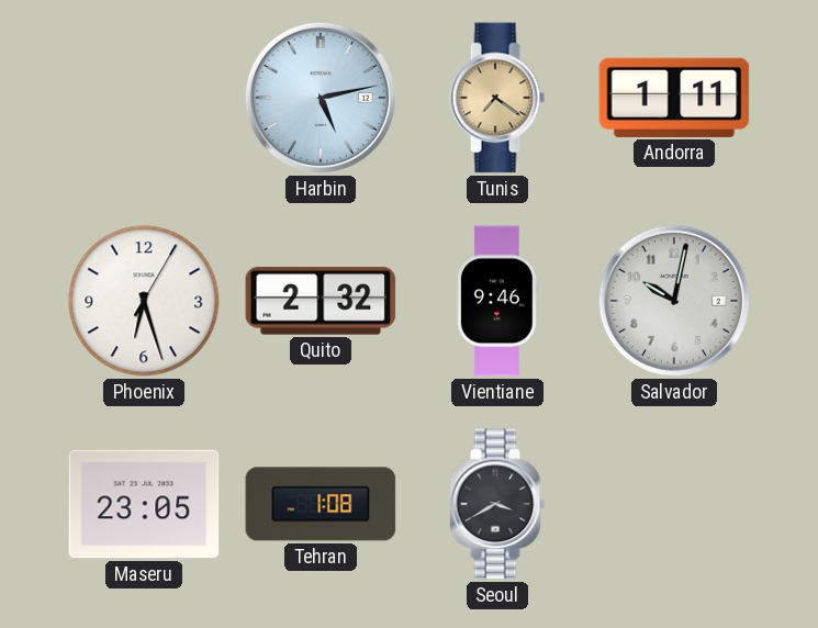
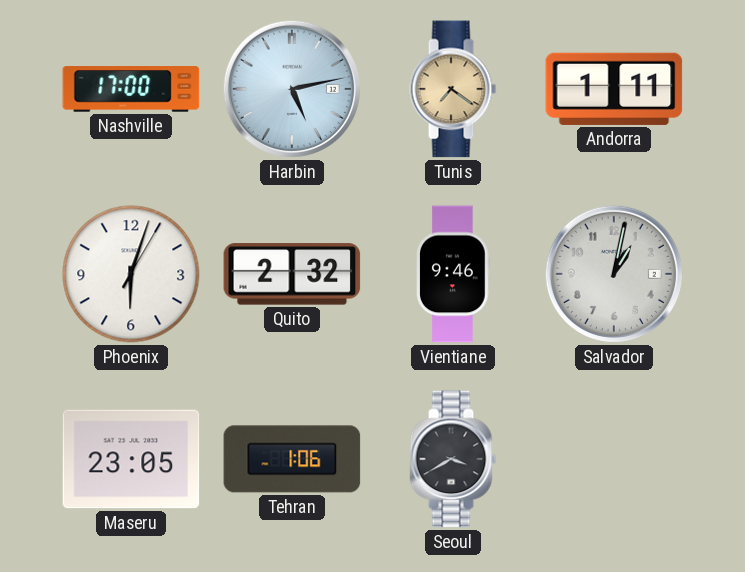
Nashville: none -> 17:00 (131, 89)
Phoenix: 6:27 -> 6:03 (131, 274)
Salvador: 10:02 -> 1:02 (614, 274)
Tehran: 1:08 -> 1:06 (292, 459)
